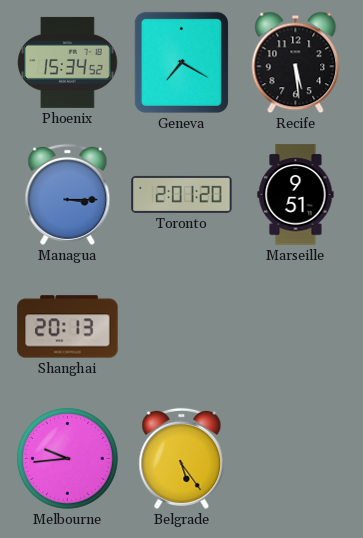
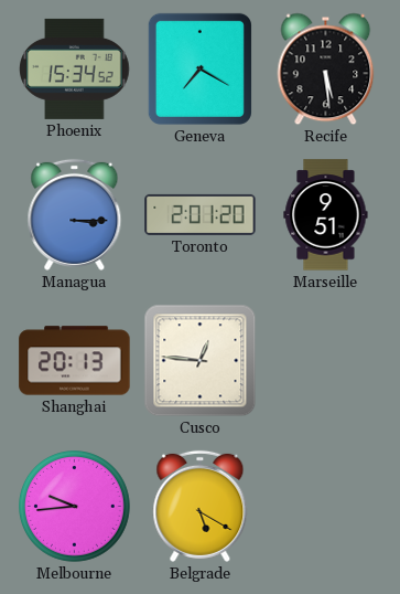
Cusco: none -> 12:46 (201, 361)
Belgrade: 5:24 -> 5:20 (201, 506)
